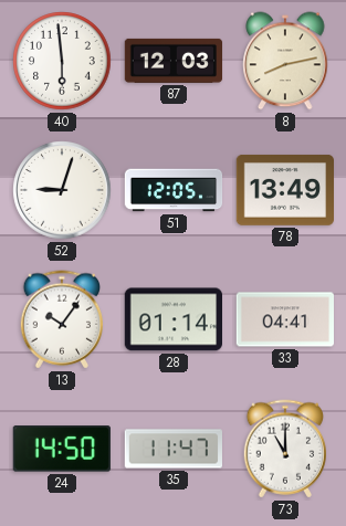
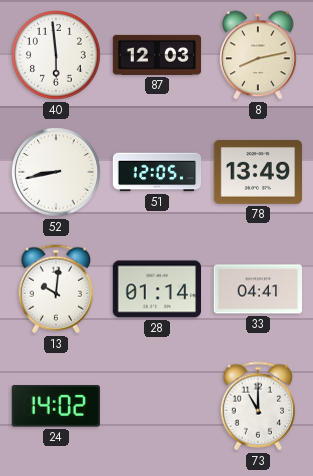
52: 9:03 -> 8:43 (56, 172)
13: 10:06 -> 10:01 (55, 289)
24: 14:50 -> 14:02 (56, 406)
35: 11:47 -> none (172, 449)
